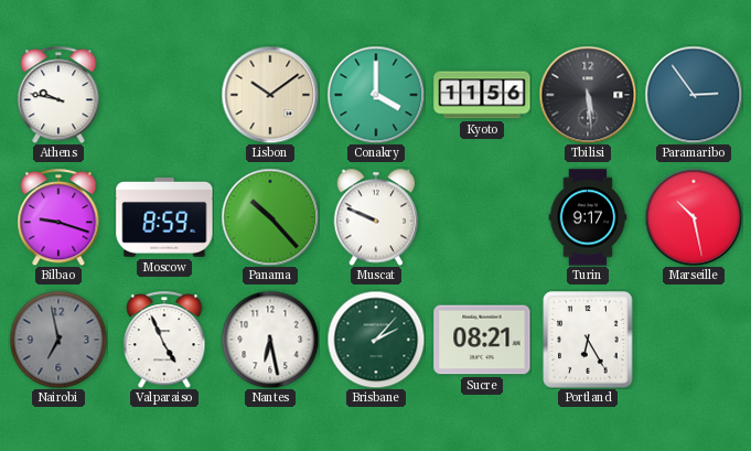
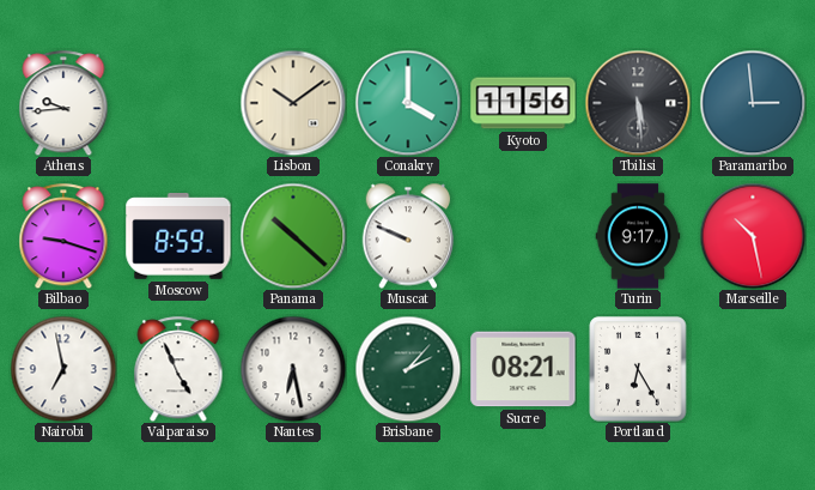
Athens: 9:47 -> 9:44 (63, 103)
Paramaribo: 2:54 -> 2:59 (753, 103)
Panama: 10:23 -> 10:22 (293, 236)
Nairobi dial: grey -> white (63, 369)
